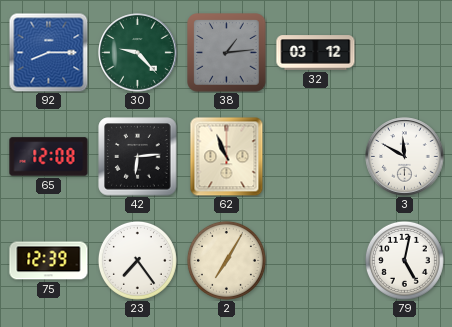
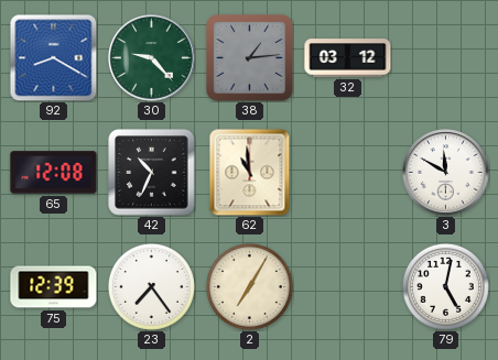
92: 8:15 -> 8:20 (53, 57)
42: 6:14 -> 10:34 (152, 173)
62: 10:56 -> 10:59 (250, 172)
